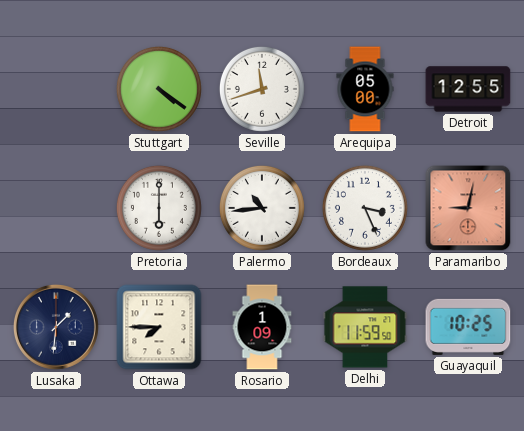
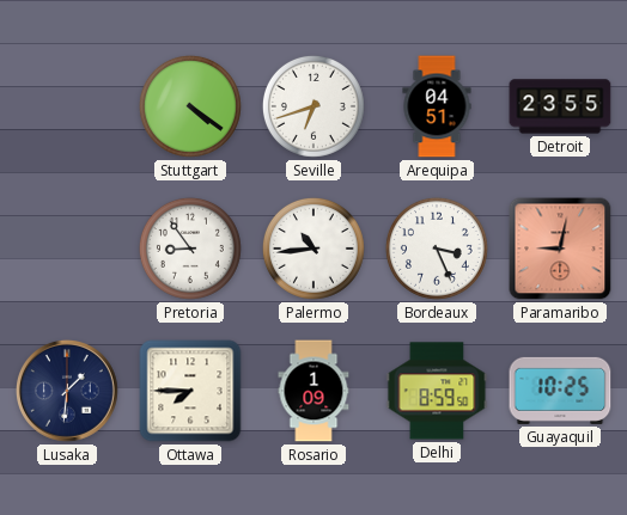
Seville: 11:42 -> 6:42 (313, 106)
Arequipa: 05:00 -> 04:51 (437, 106)
Detroit: 12:55 -> 23:55 (560, 106)
Pretoria: 6:00 -> 8:54 (190, 249)
Delhi: 11:59 -> 8:59 (437, 391)
